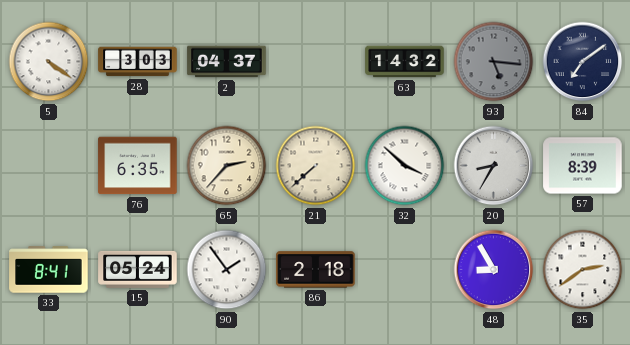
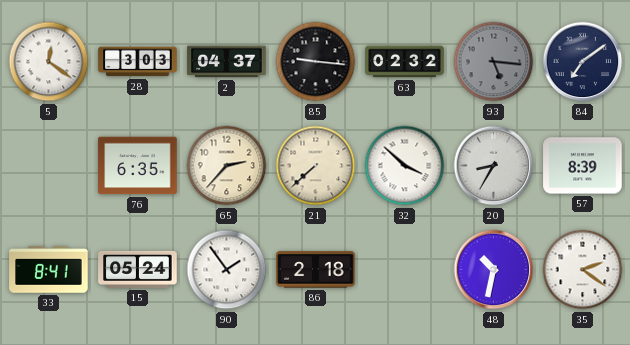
5: 4:21 -> 12:21 (49, 62)
85: none -> 9:16 (316, 62)
63: 14:32 -> 02:32 (405, 62)
48: 8:55 -> 10:32 (494, 270)
35: 2:39 -> 2:21 (583, 270)
